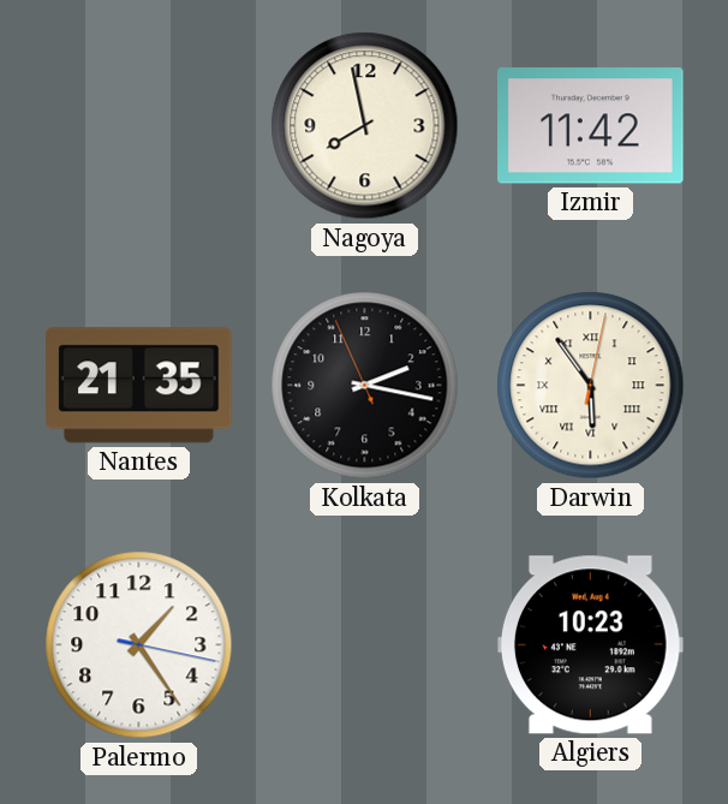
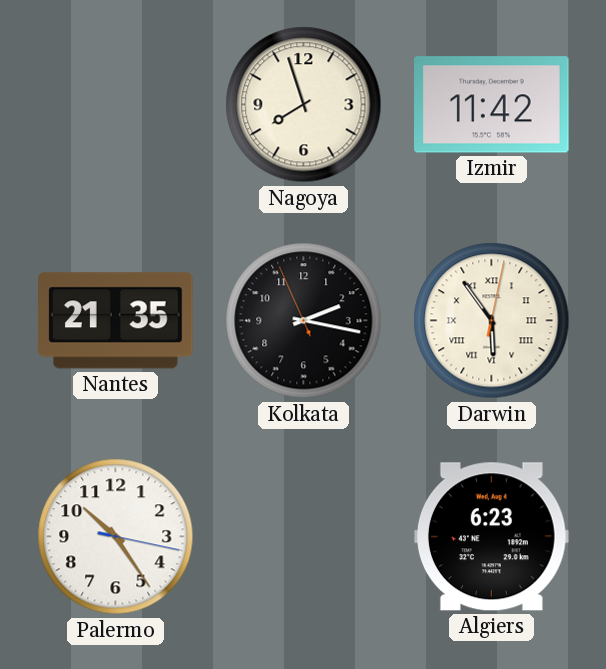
Nagoya: 7:58 -> 7:57 (304, 105)
Palermo: 1:24 -> 10:24 (116, 537)
Algiers: 10:23 -> 6:23 (491, 537)
